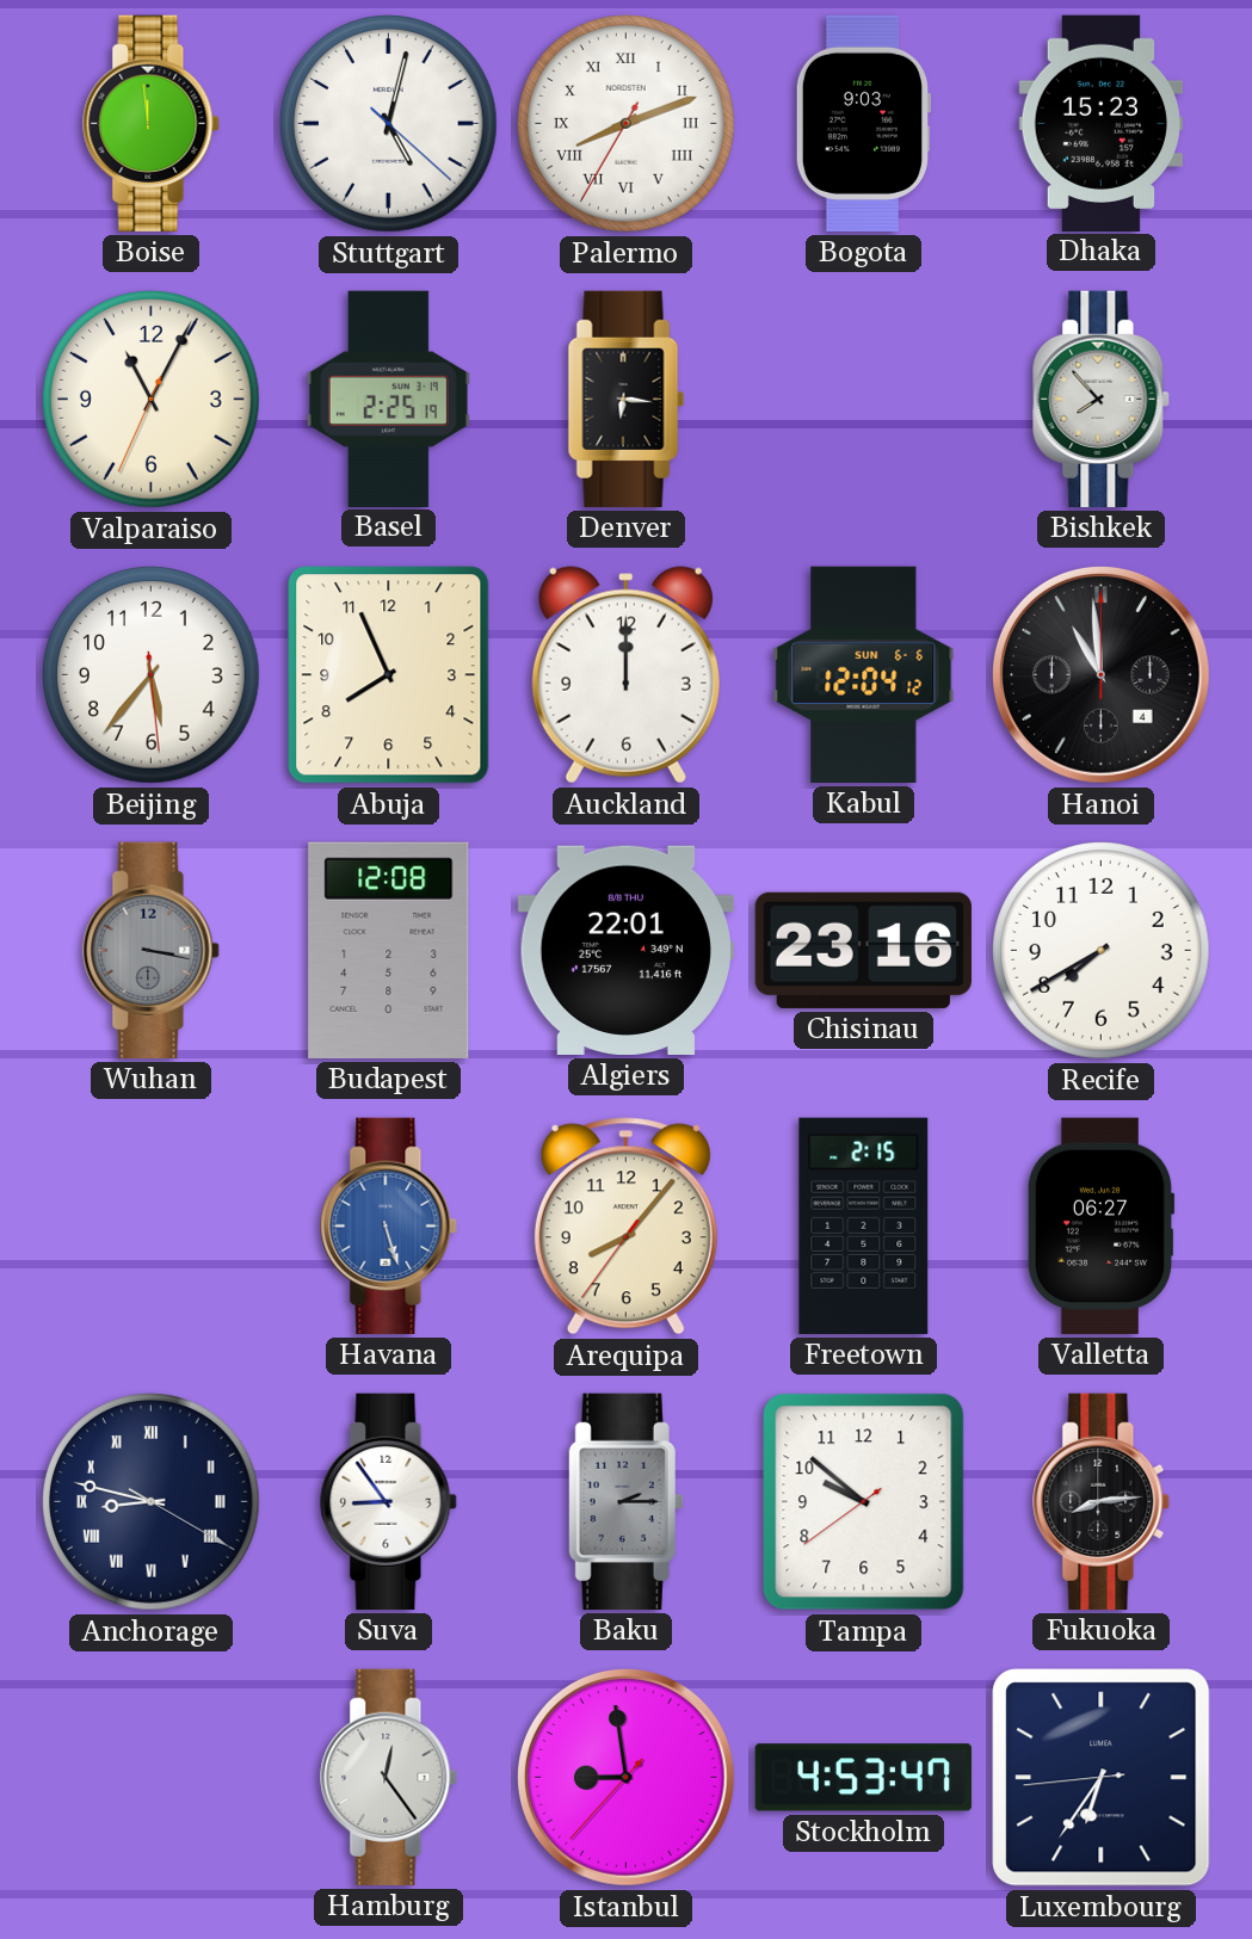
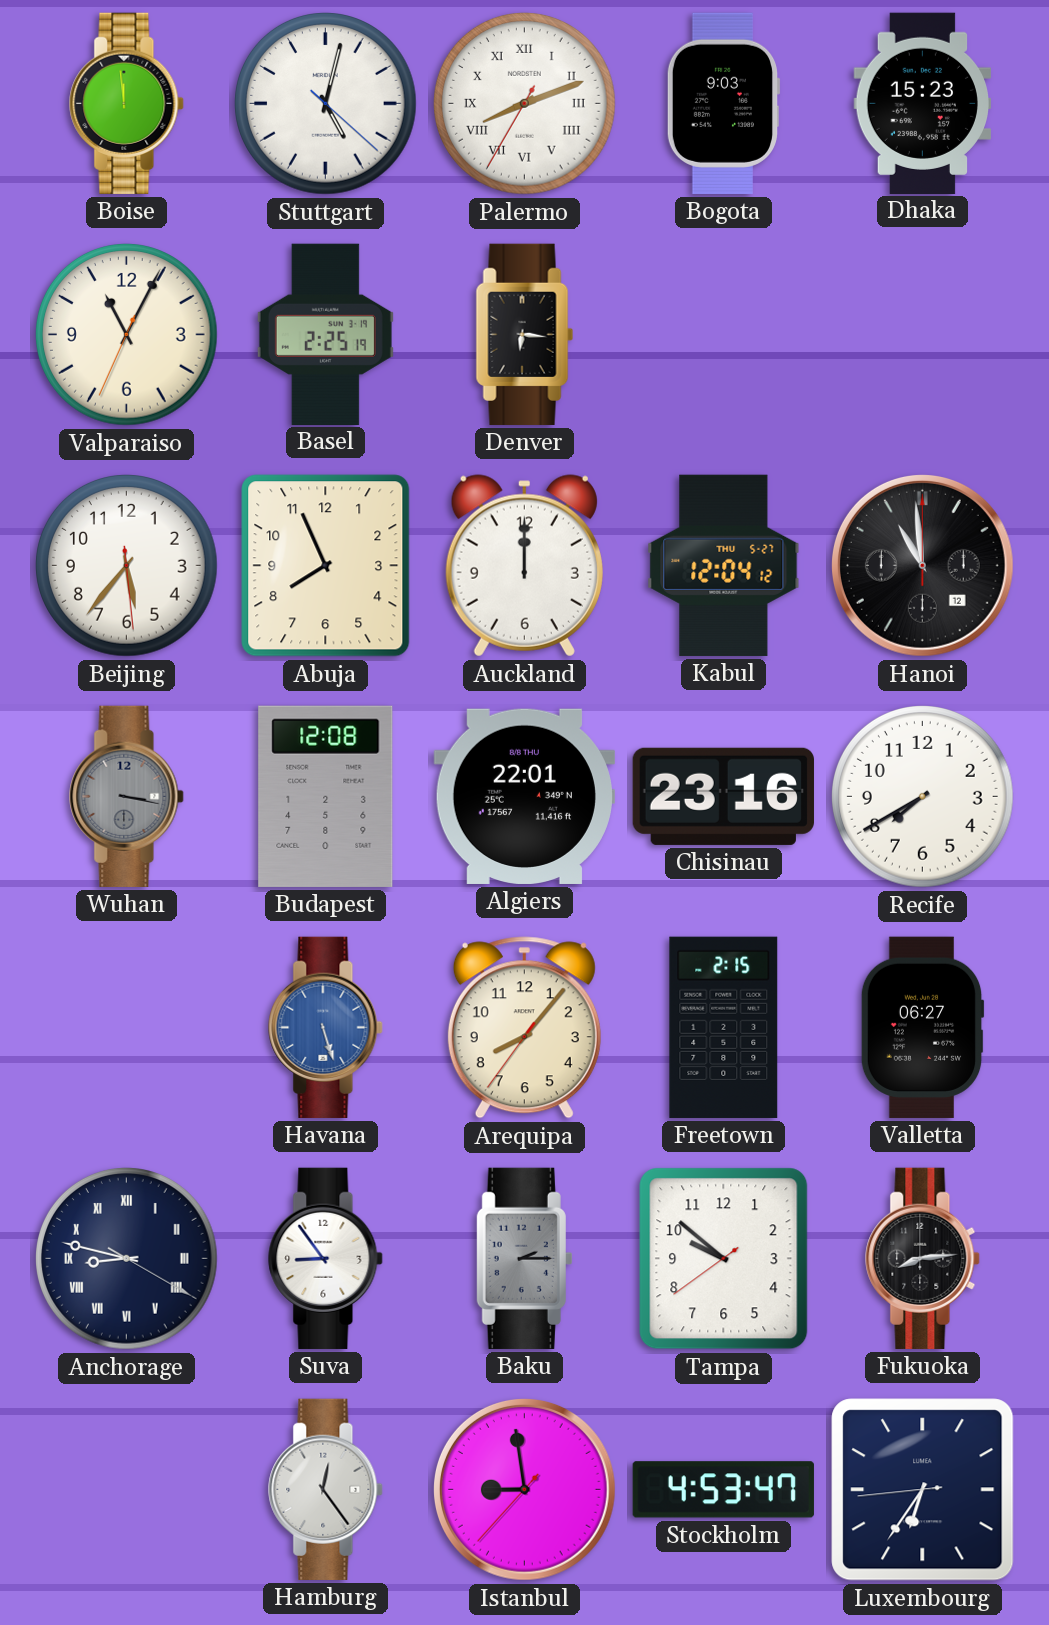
Bishkek: 7:53 -> none (1102, 399)
Kabul date: SUN 6-6 -> THU 5-27 (724, 565)
Hanoi date: 4 -> 12 (922, 565)
